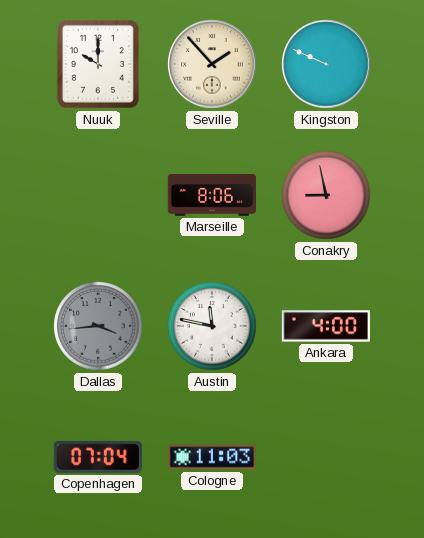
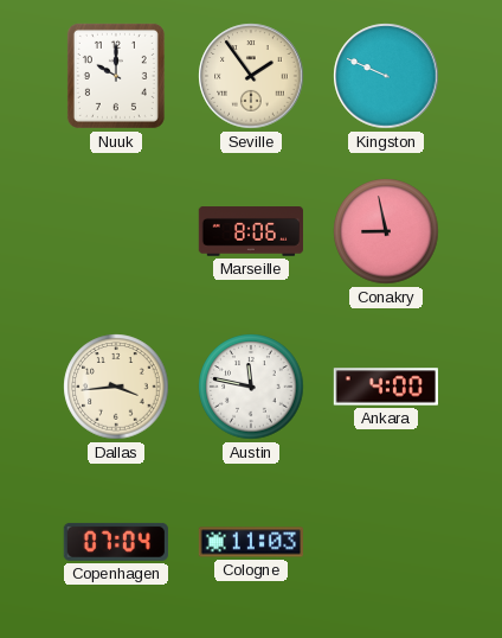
Seville: 1:53 -> 1:54 (251, 76)
Dallas dial: grey -> cream (116, 387)
